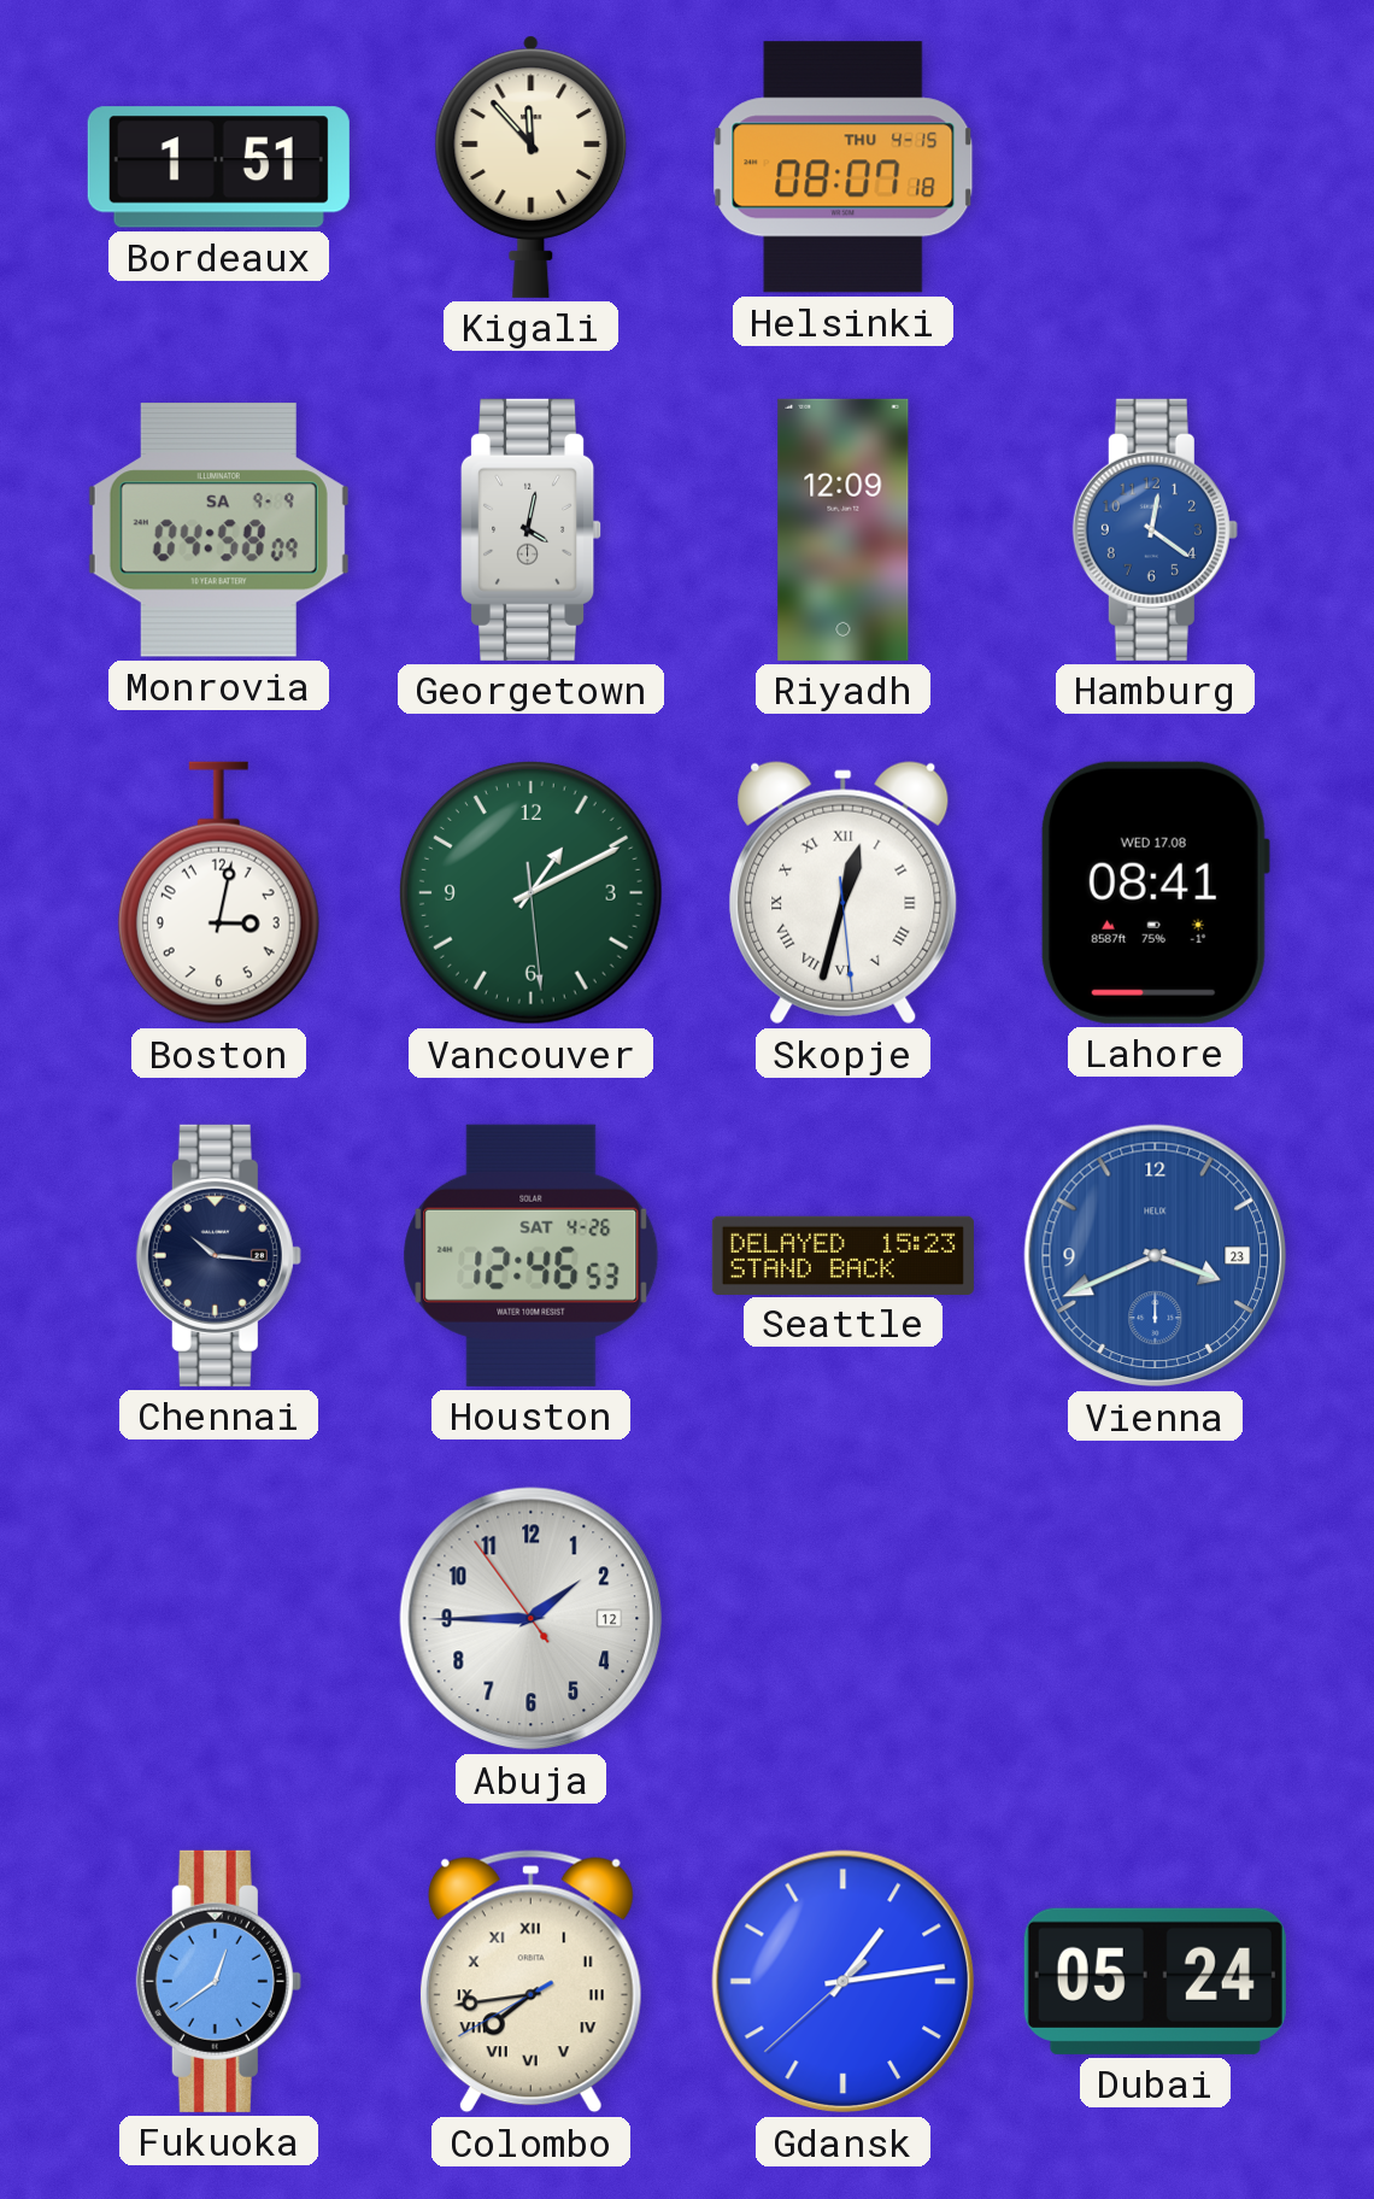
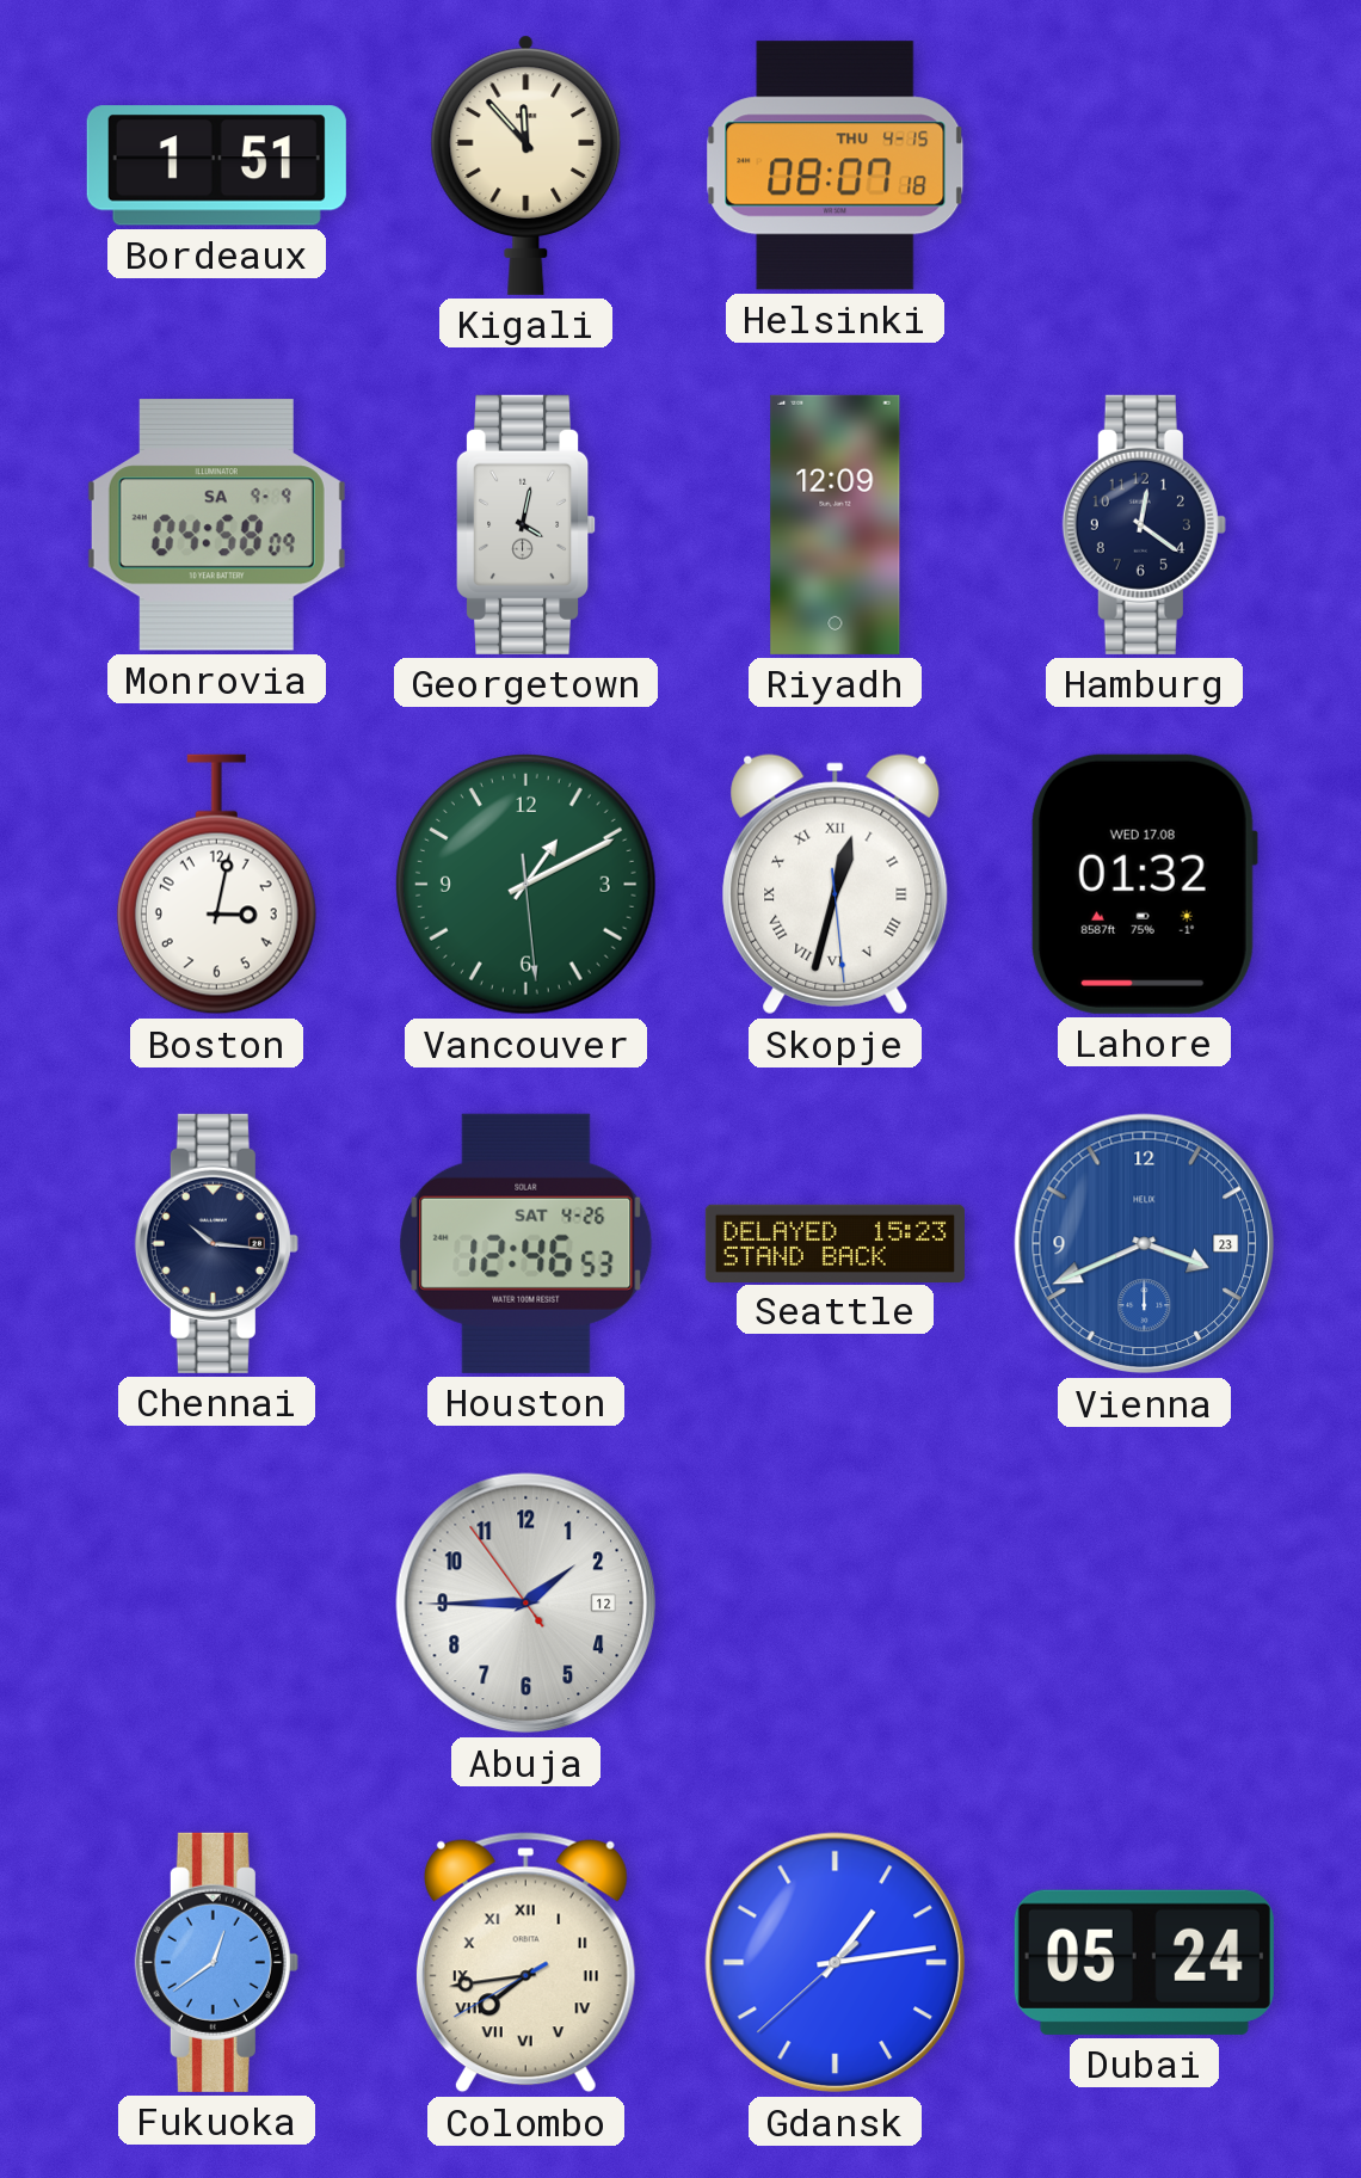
Hamburg dial: blue -> navy (1144, 524)
Lahore: 08:41 -> 01:32 (1144, 884)
